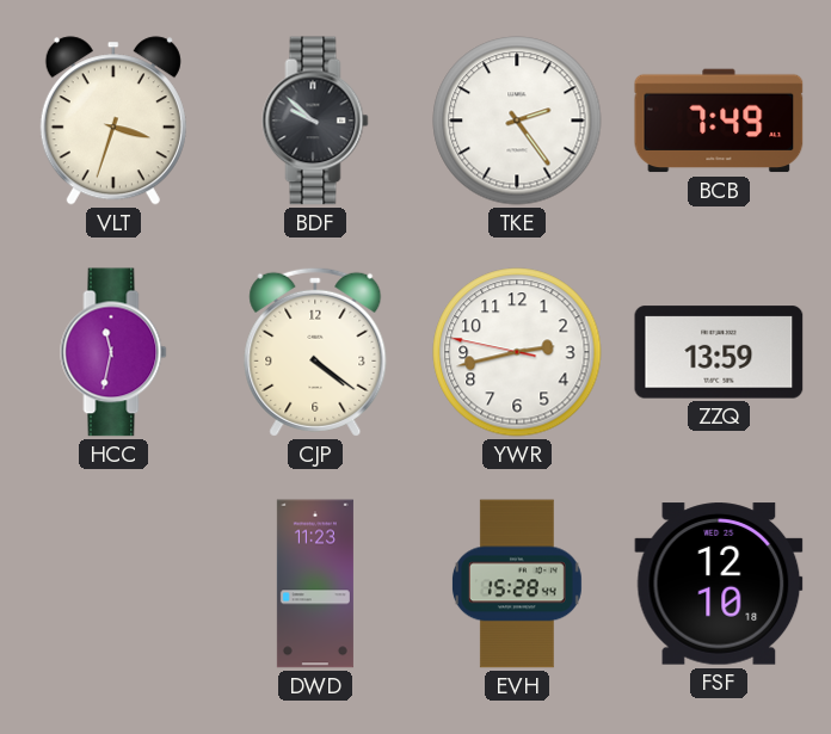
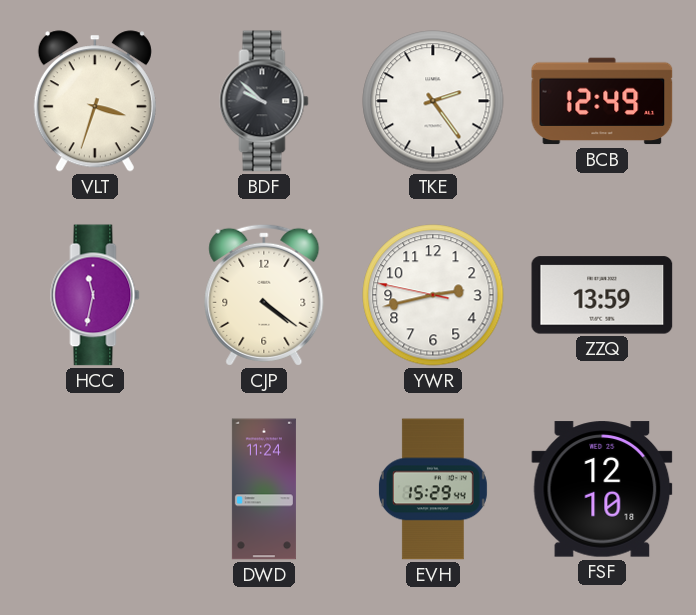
BCB: 7:49 -> 12:49 (602, 101)
DWD: 11:23 -> 11:24 (264, 489)
EVH: 15:28 -> 15:29 (433, 489)
